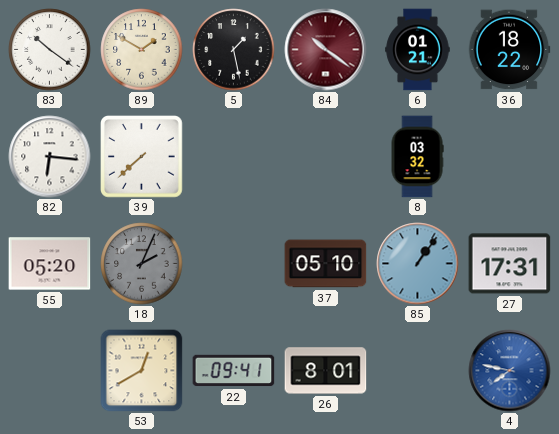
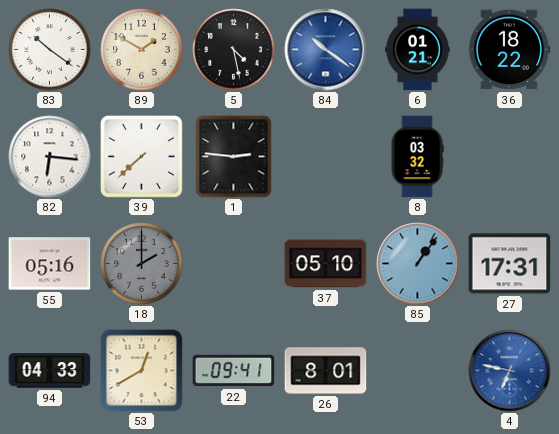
5: 1:28 -> 4:28 (234, 50)
84 dial: burgundy -> blue (326, 50)
1: none -> 2:46 (234, 157)
55: 05:20 -> 05:16 (50, 264)
18: 2:04 -> 2:00 (142, 264)
94: none -> 04:33 (50, 371)
4: 7:47 -> 6:47 (510, 371)
